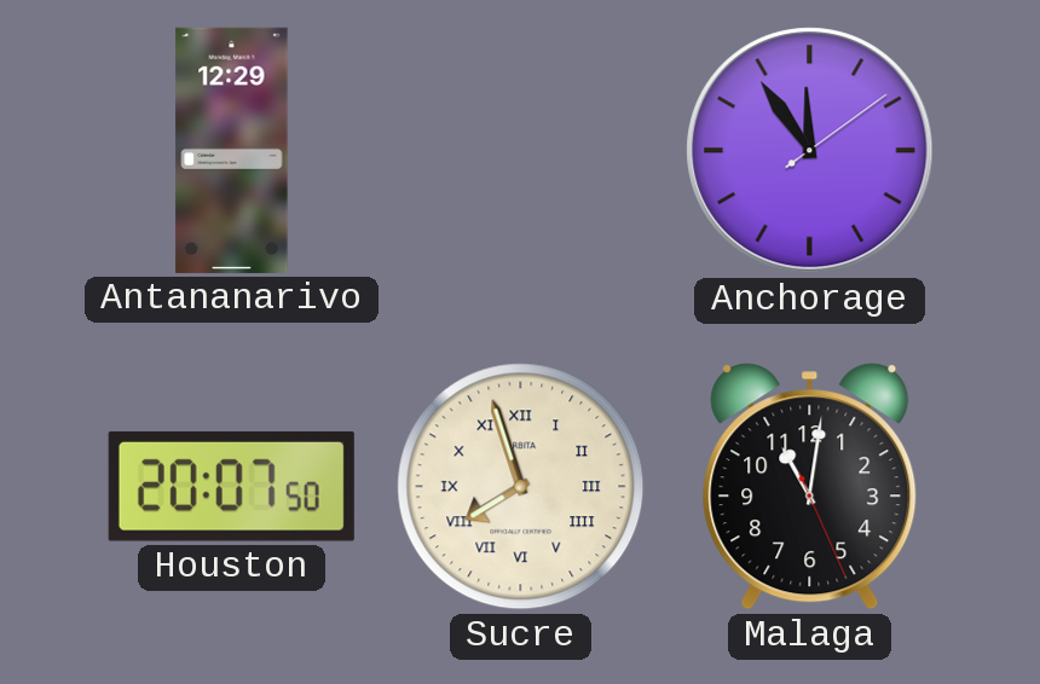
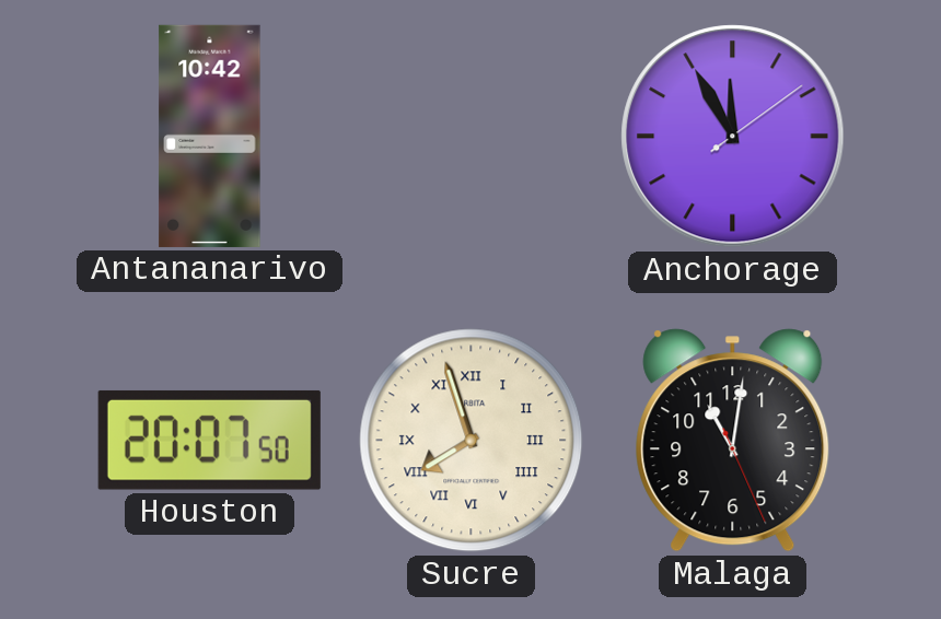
Antananarivo: 12:29 -> 10:42 (210, 136)
Anchorage: 11:54 -> 11:55 (733, 137)
